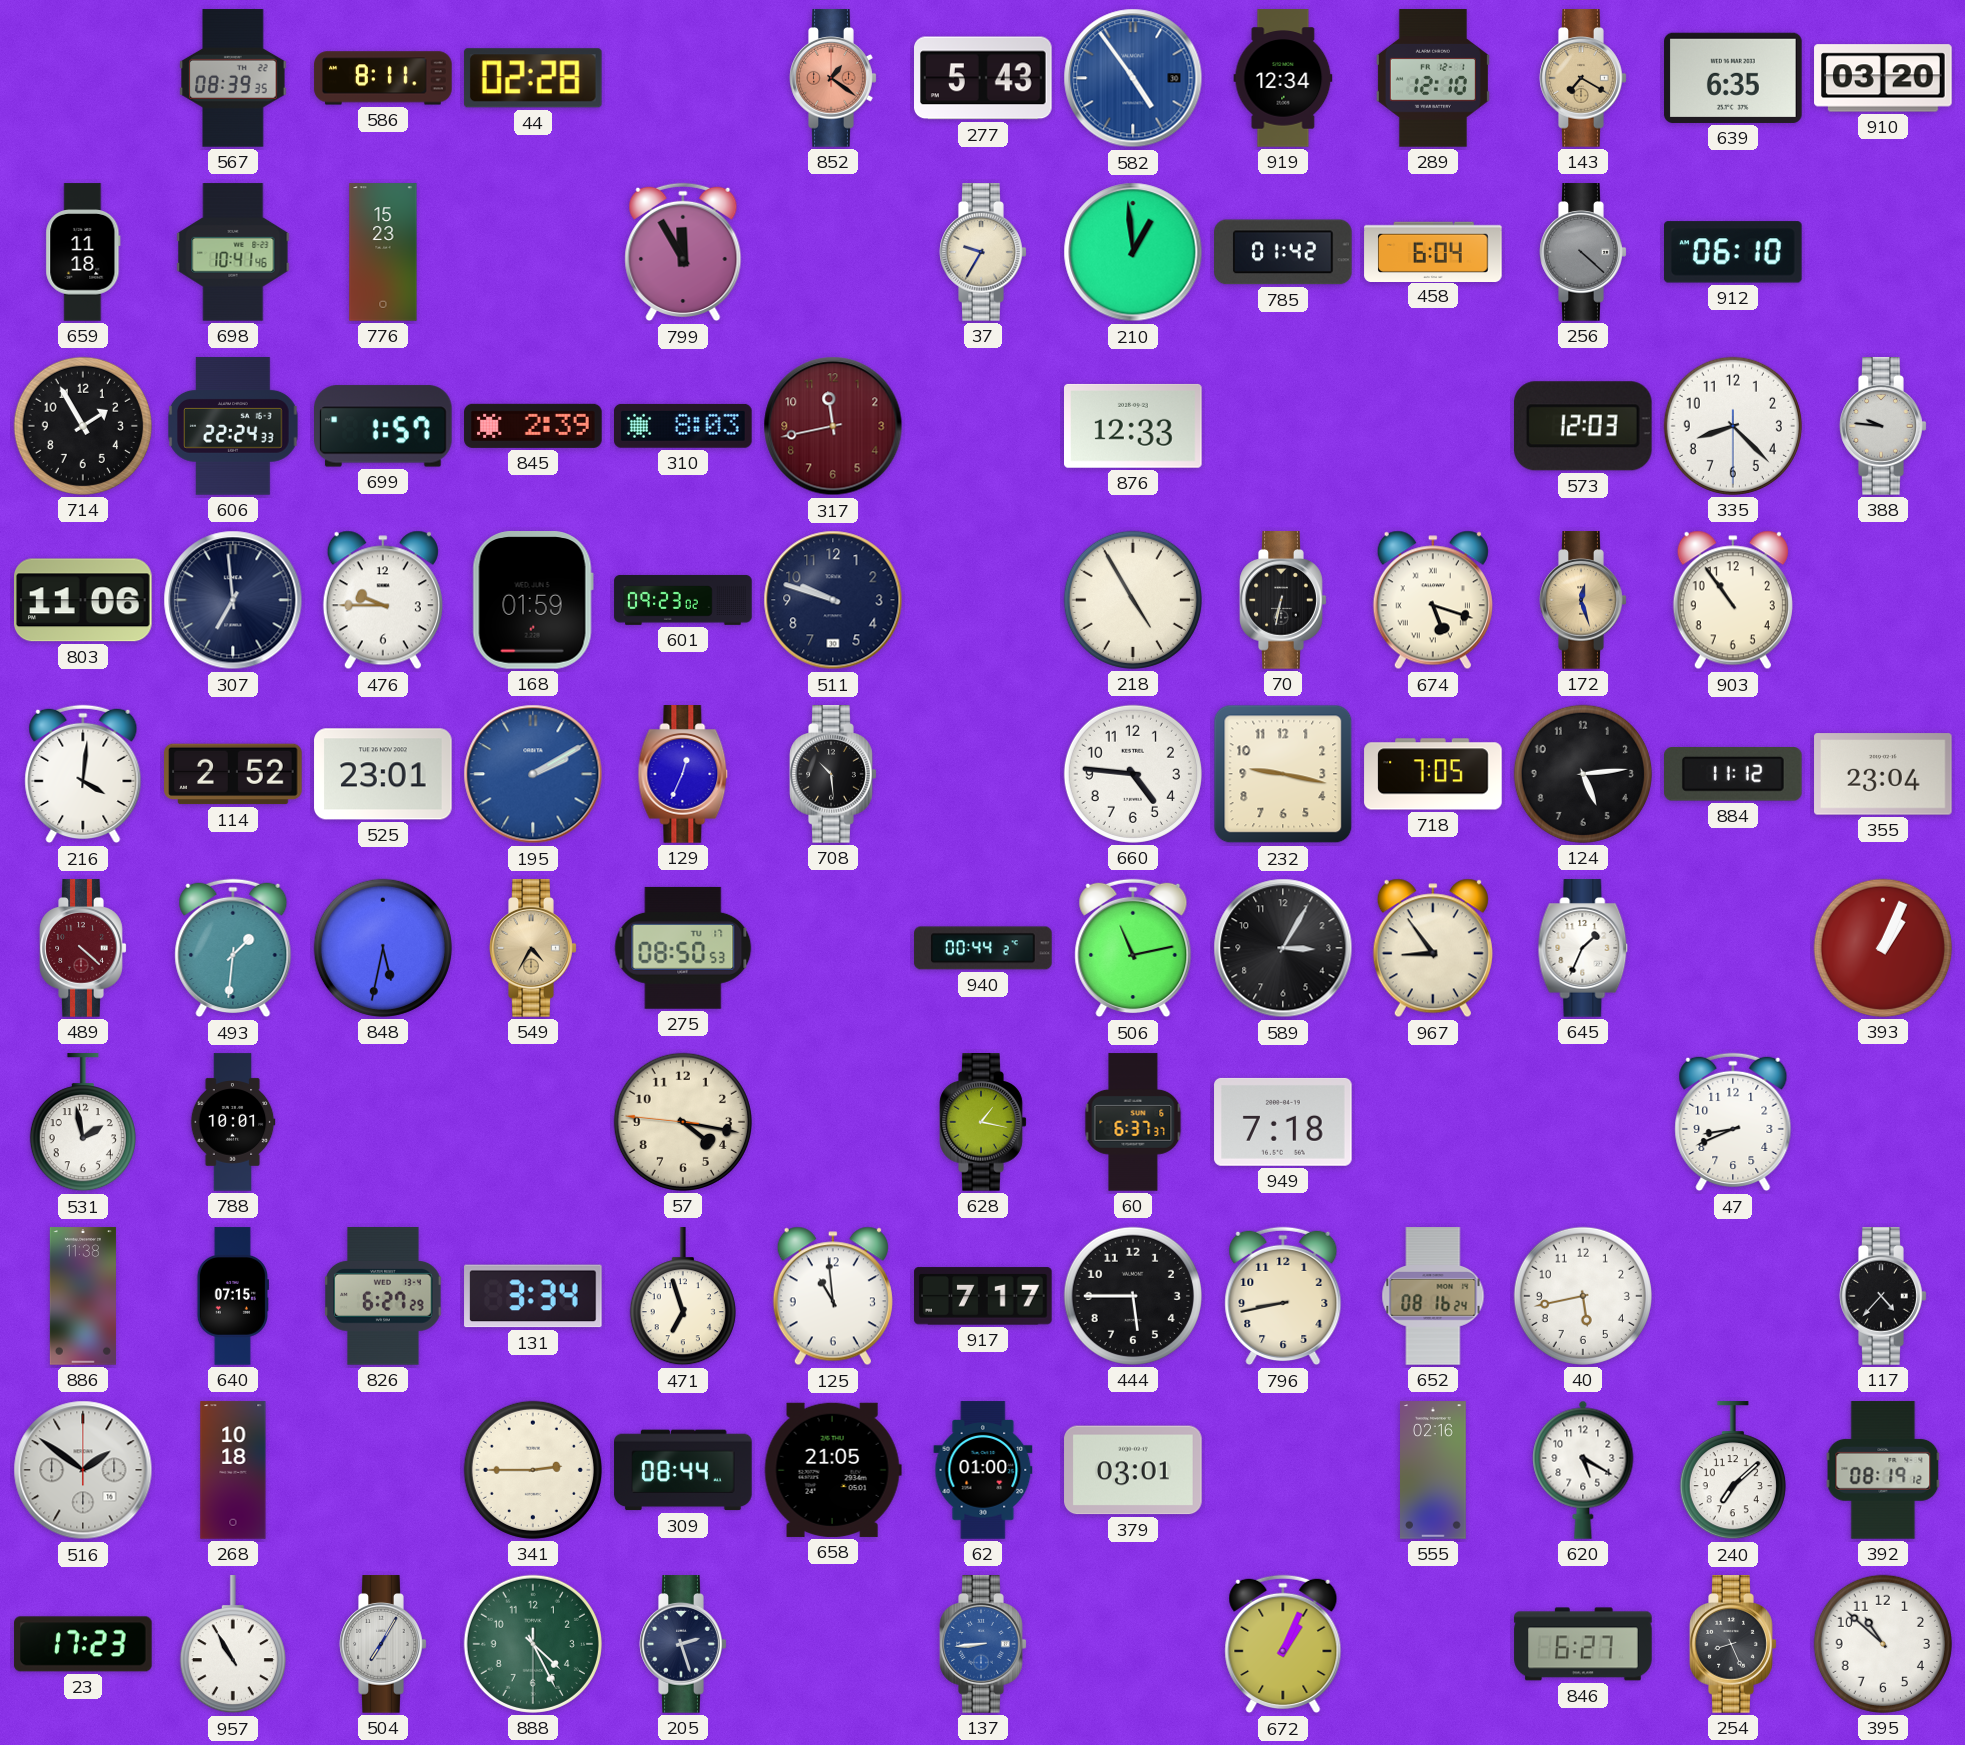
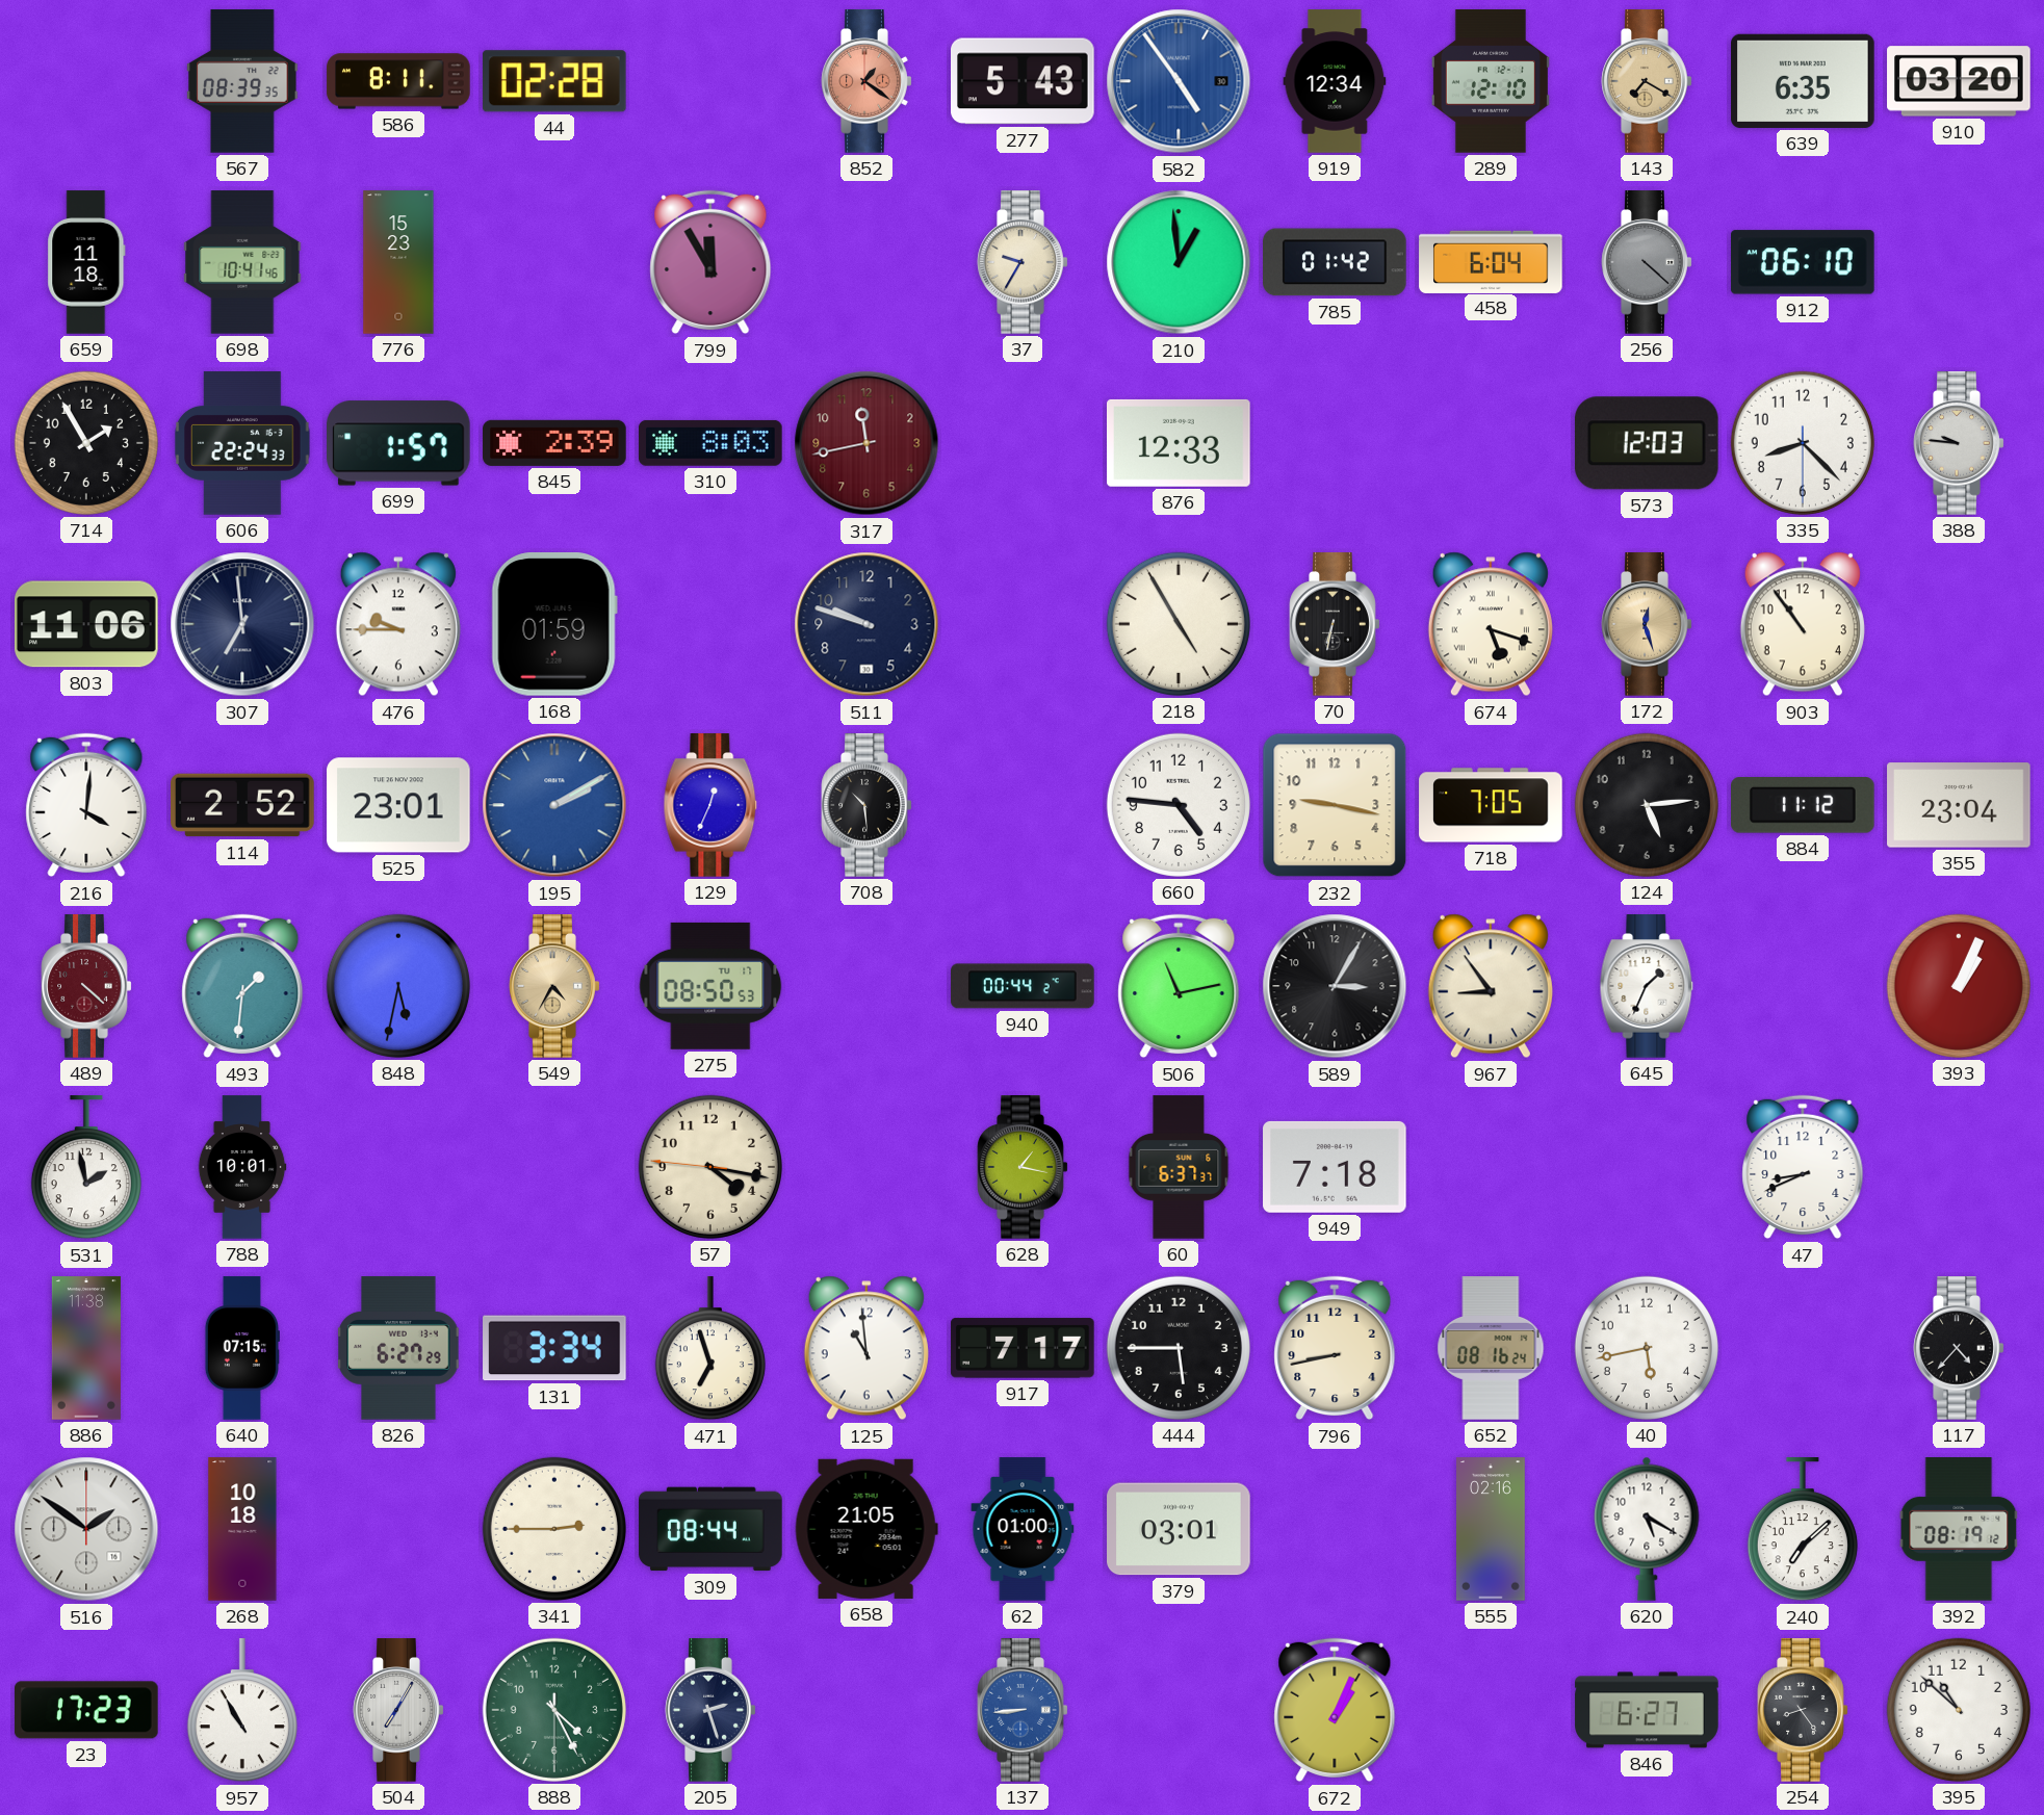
601: 09:23 -> none (683, 600)
254: 8:26 -> 8:24 (1803, 1710)
